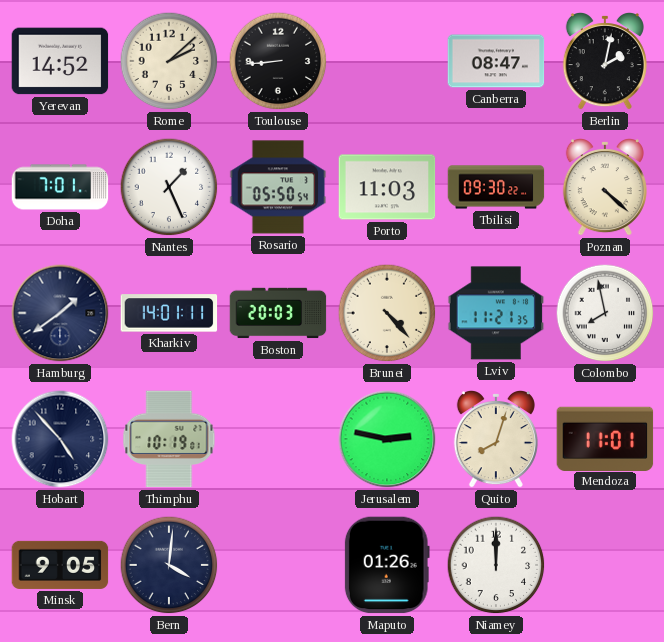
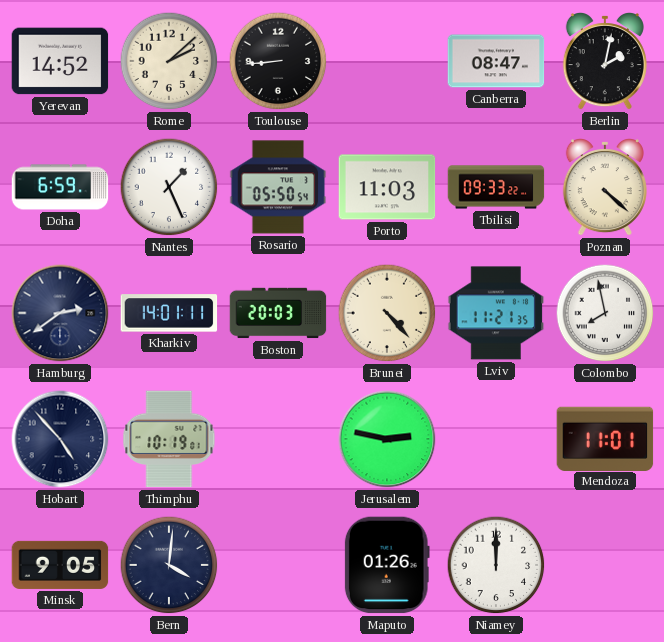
Doha: 7:01 -> 6:59 (60, 187)
Tbilisi: 09:30 -> 09:33 (496, 187)
Hamburg: 1:39 -> 2:39 (60, 313)
Quito: 8:03 -> none (496, 440)
